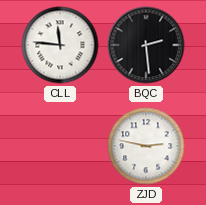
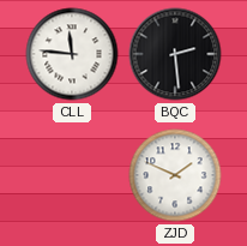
ZJD: 2:47 -> 1:49 (175, 175)
